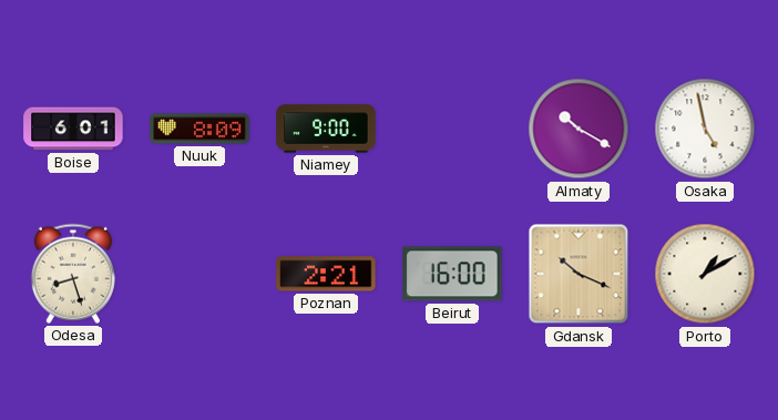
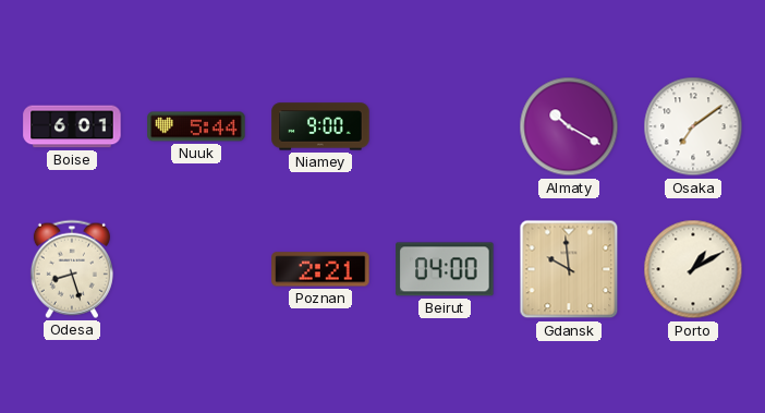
Nuuk: 8:09 -> 5:44 (196, 126)
Osaka: 4:58 -> 7:09 (693, 126)
Beirut: 16:00 -> 04:00 (445, 269)
Gdansk: 10:19 -> 9:59 (569, 269)
